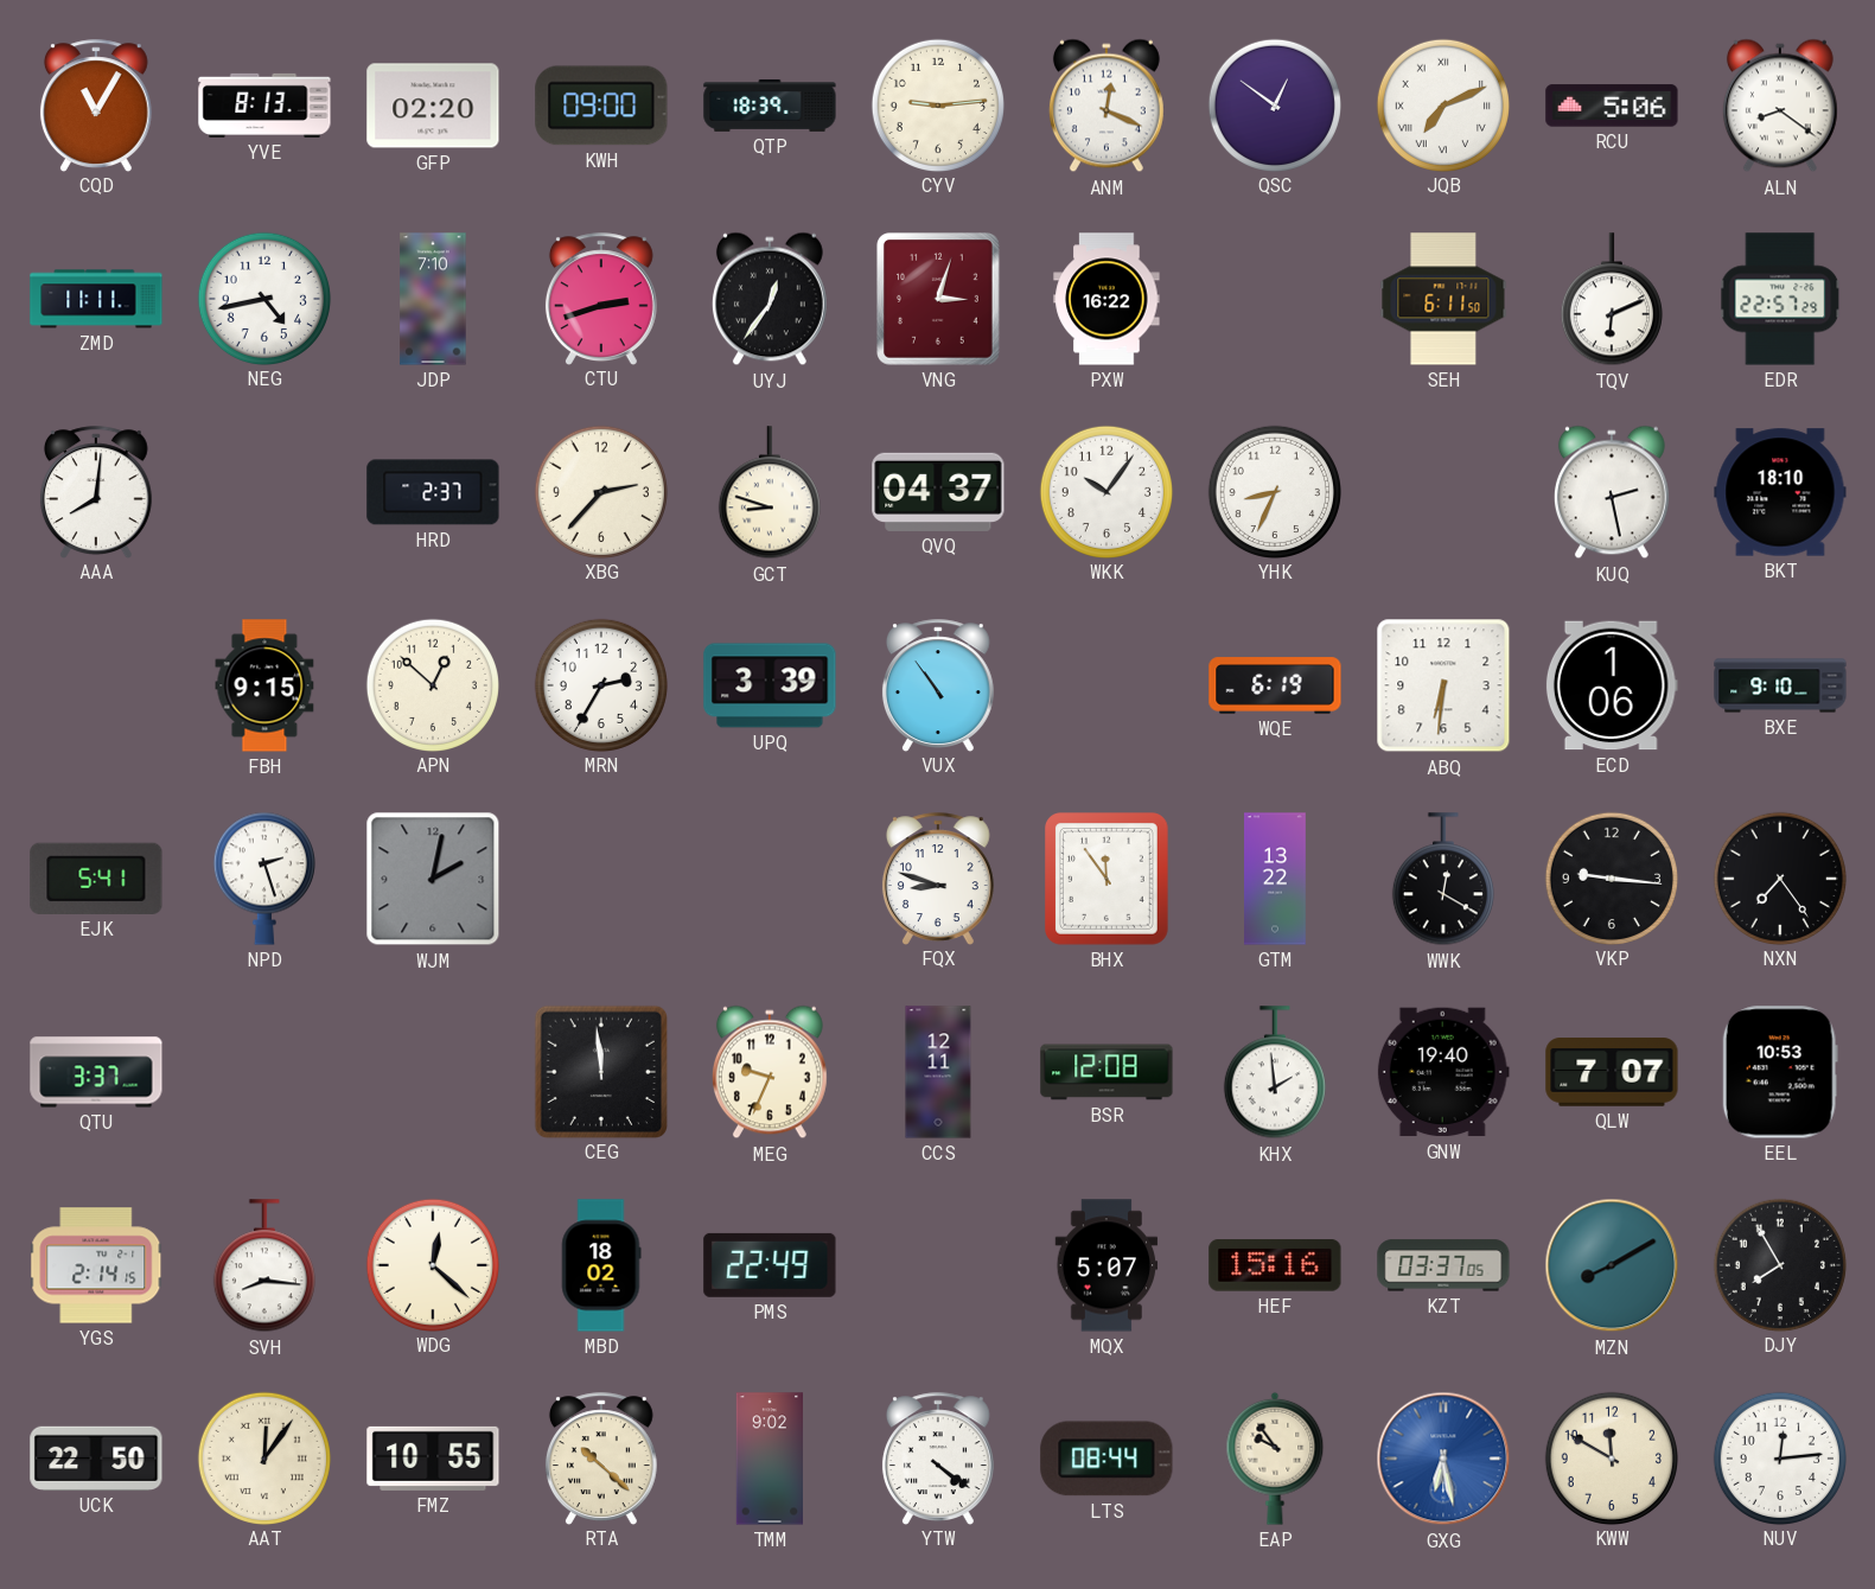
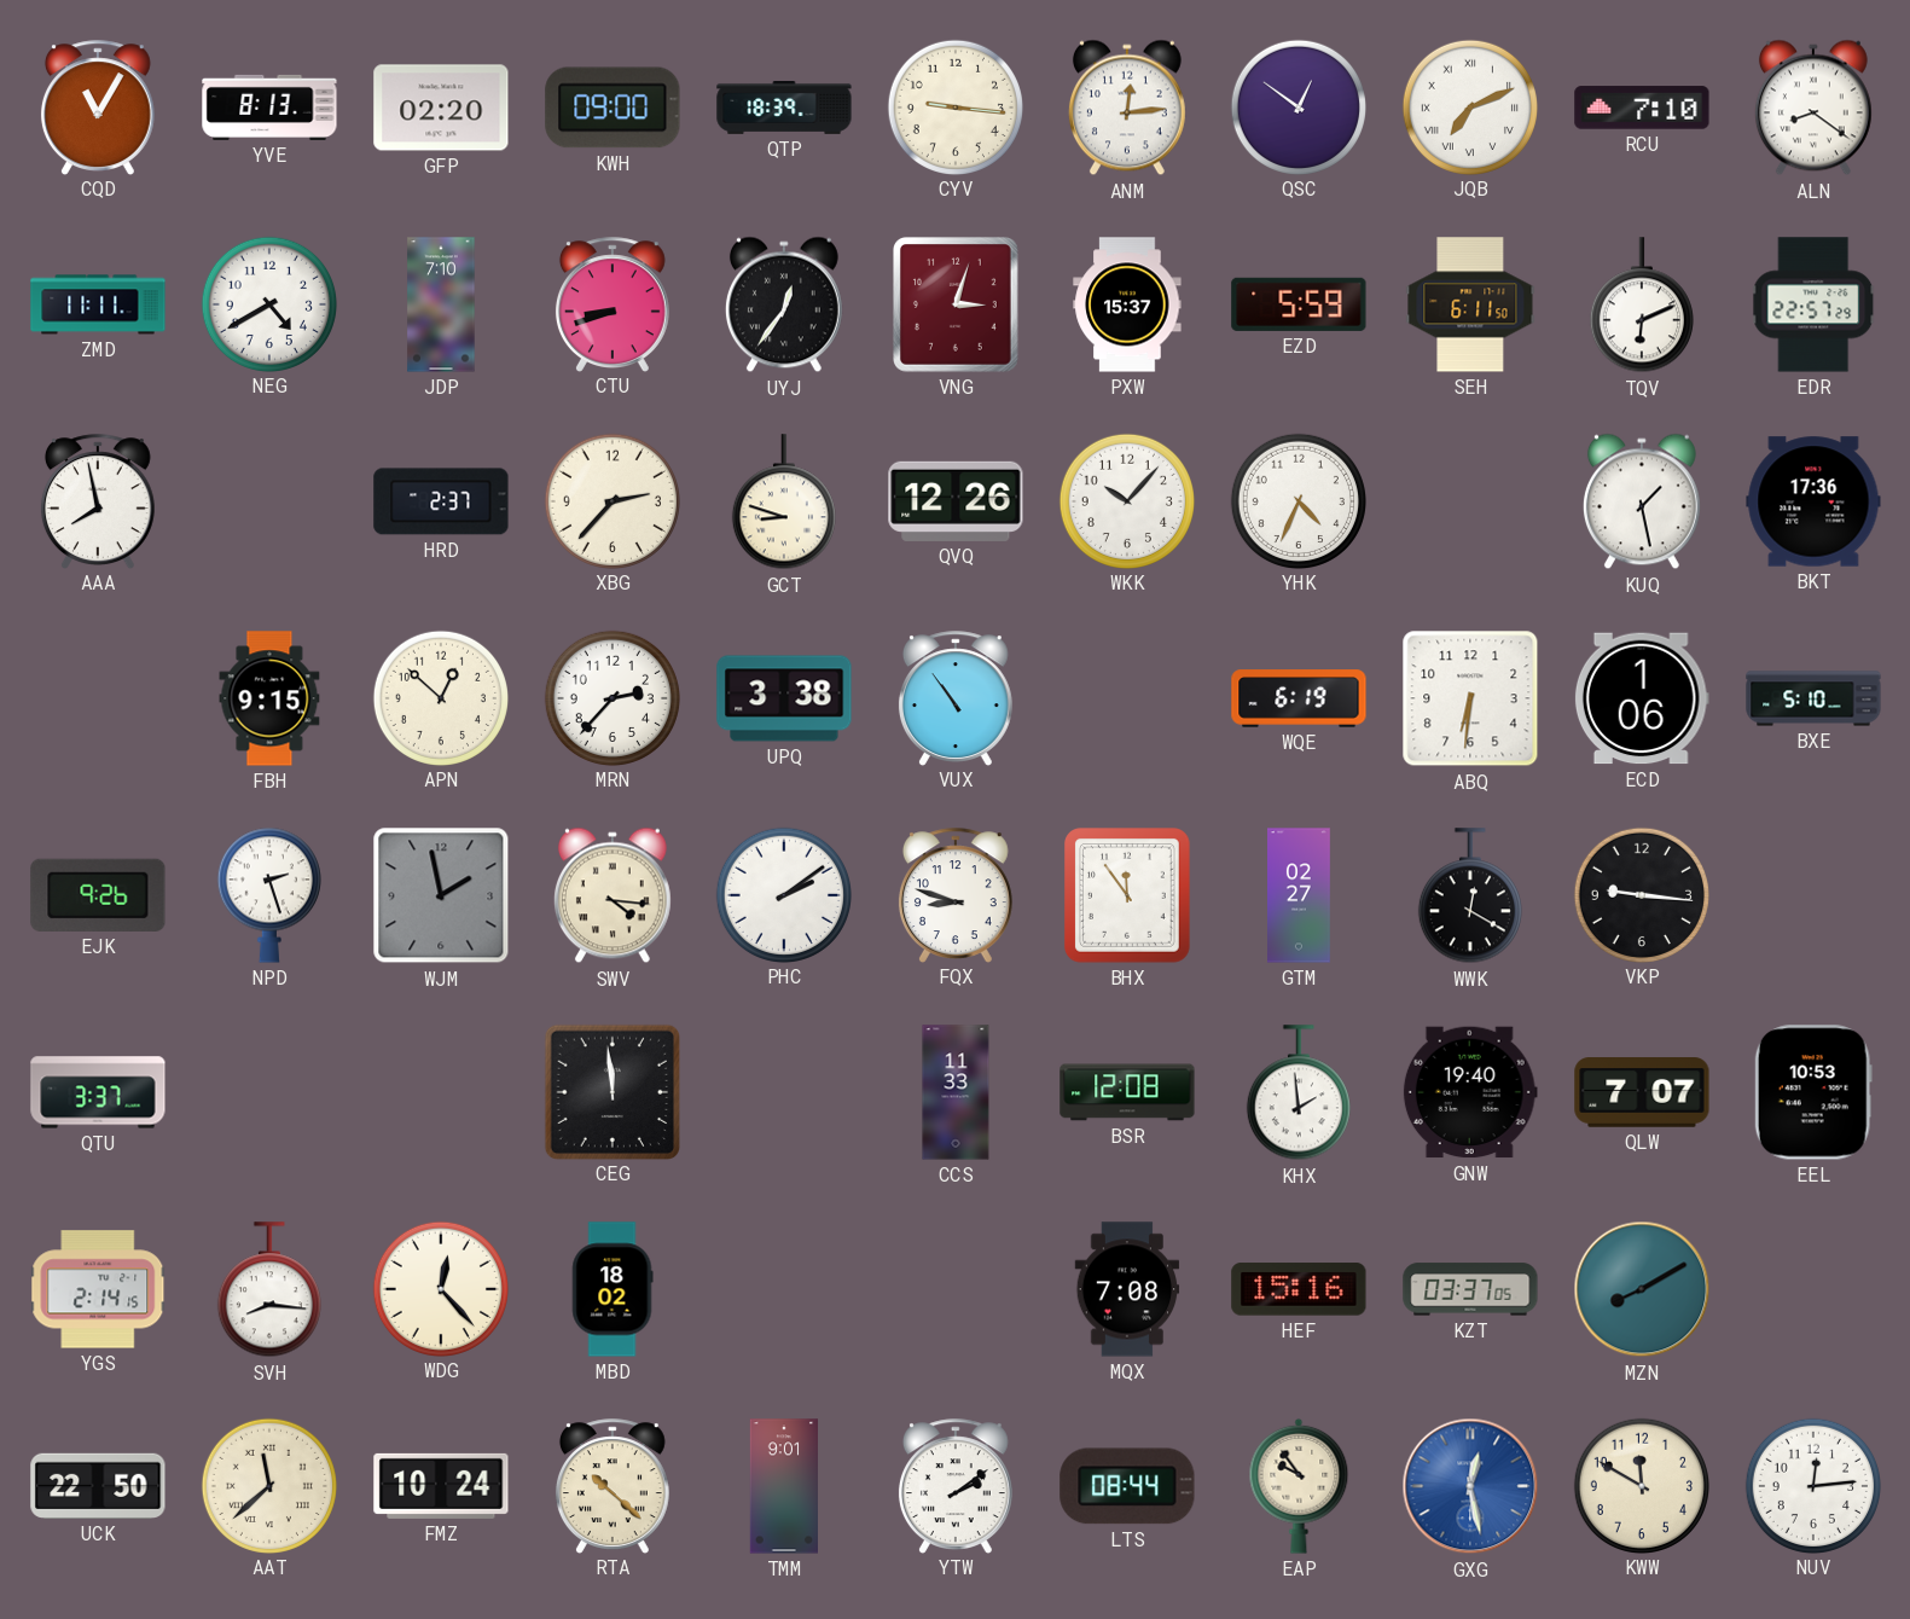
CYV: 9:14 -> 9:16 (954, 106)
ANM: 12:19 -> 12:14 (1127, 108)
RCU: 5:06 -> 7:10 (1642, 108)
NEG: 4:43 -> 4:40 (268, 303)
CTU: 2:42 -> 8:42 (613, 304)
PXW: 16:22 -> 15:37 (1127, 304)
EZD: none -> 5:59 (1299, 304)
AAA: 8:01 -> 7:58 (98, 501)
QVQ: 04:37 -> 12:26 (956, 501)
WKK: 10:06 -> 10:07 (1126, 500)
YHK: 8:34 -> 4:34 (1297, 500)
KUQ: 2:28 -> 1:28 (1642, 501)
BKT: 18:10 -> 17:36 (1813, 501)
MRN: 2:35 -> 2:37 (611, 697)
UPQ: 3:39 -> 3:38 (784, 698)
BXE: 9:10 -> 5:10 (1813, 698)
EJK: 5:41 -> 9:26 (98, 895)
WJM: 2:02 -> 1:58 (441, 895)
SWV: none -> 4:16 (613, 895)
PHC: none -> 2:09 (783, 894)
GTM: 13:22 -> 02:27 (1300, 895)
NXN: 7:24 -> none (1779, 878)
MEG: 9:34 -> none (770, 1072)
CCS: 12:11 -> 11:33 (956, 1092)
WDG: 12:22 -> 12:23 (440, 1288)
PMS: 22:49 -> none (770, 1265)
MQX: 5:07 -> 7:08 (1127, 1289)
DJY: 7:55 -> none (1779, 1264)
AAT: 12:06 -> 11:38 (268, 1485)
FMZ: 10:55 -> 10:24 (441, 1486)
TMM: 9:02 -> 9:01 (783, 1486)
YTW: 4:21 -> 2:09 (956, 1486)
GXG: 6:28 -> 12:28 (1470, 1486)
